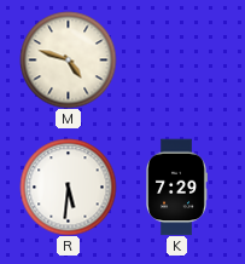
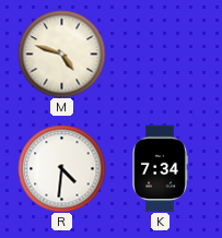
R: 5:31 -> 4:31 (61, 168)
K: 7:29 -> 7:34 (161, 168)
